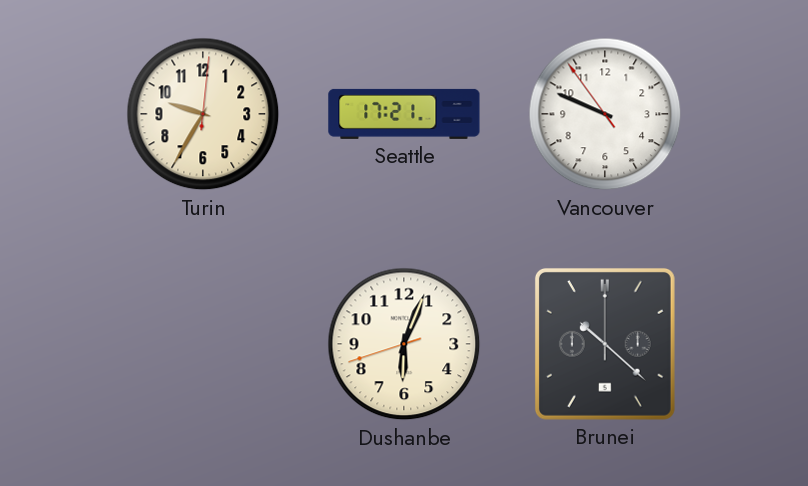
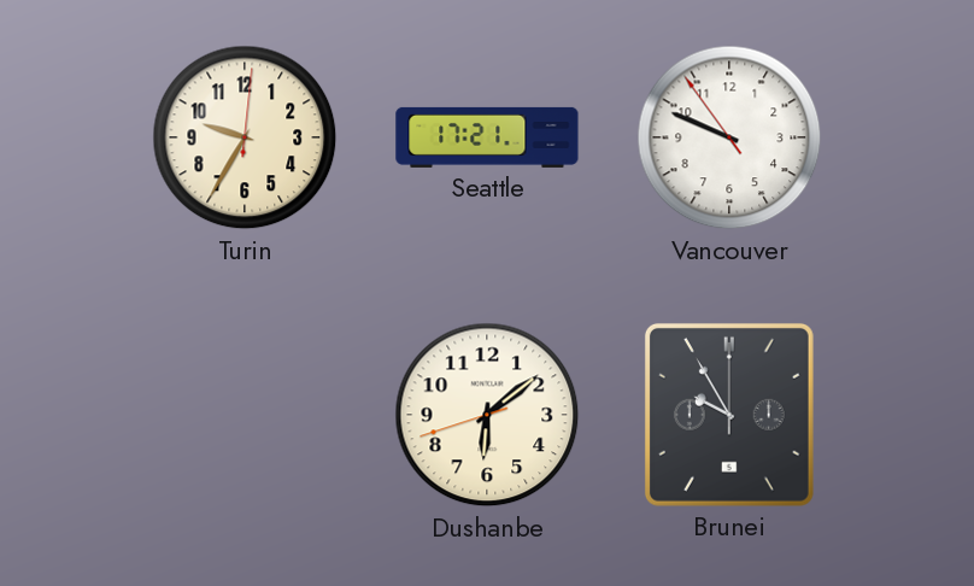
Dushanbe: 6:03 -> 6:08 (487, 415)
Brunei: 10:22 -> 9:55 (729, 415)
